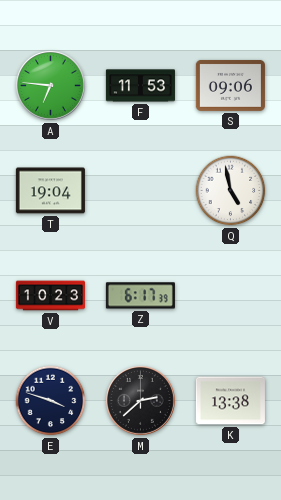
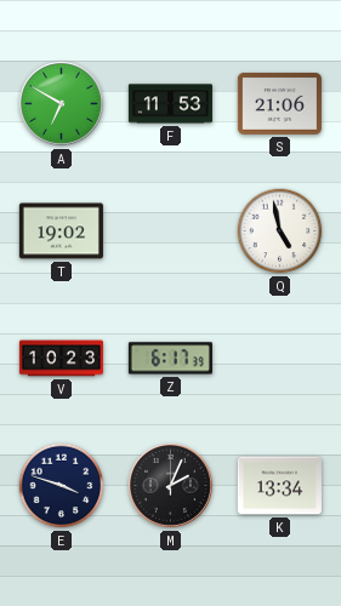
A: 6:46 -> 6:50 (61, 103)
S: 09:06 -> 21:06 (279, 103)
T: 19:04 -> 19:02 (61, 231)
M: 2:38 -> 2:04 (170, 485)
K: 13:38 -> 13:34 (279, 486)
